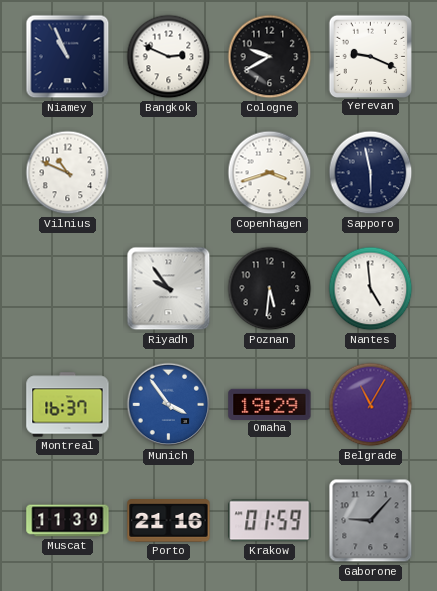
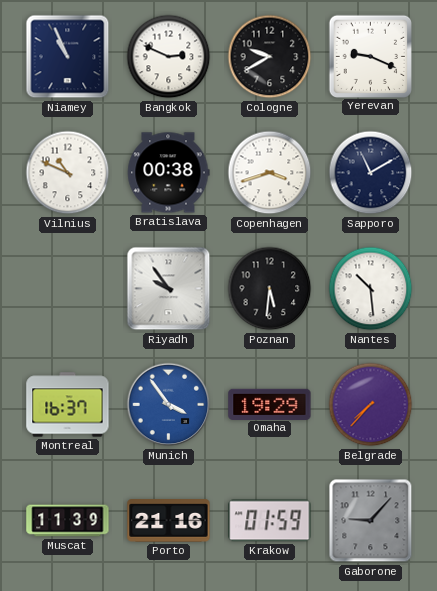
Bratislava: none -> 00:38 (168, 173)
Sapporo: 5:58 -> 11:10 (371, 173)
Nantes: 4:59 -> 10:29 (371, 289)
Belgrade: 11:05 -> 7:37 (371, 405)
